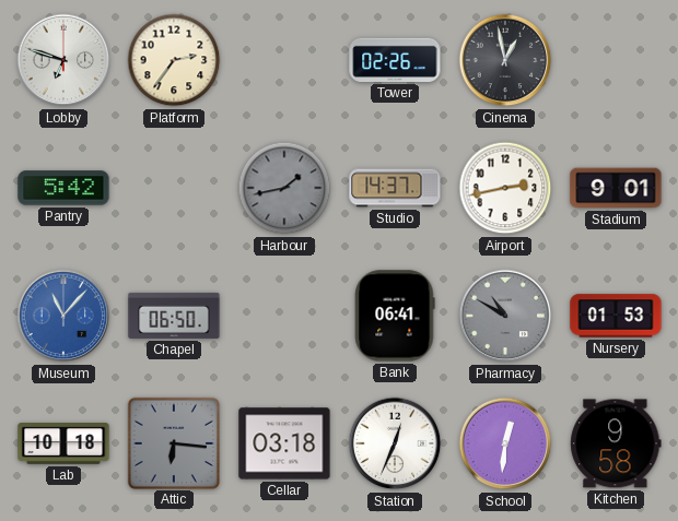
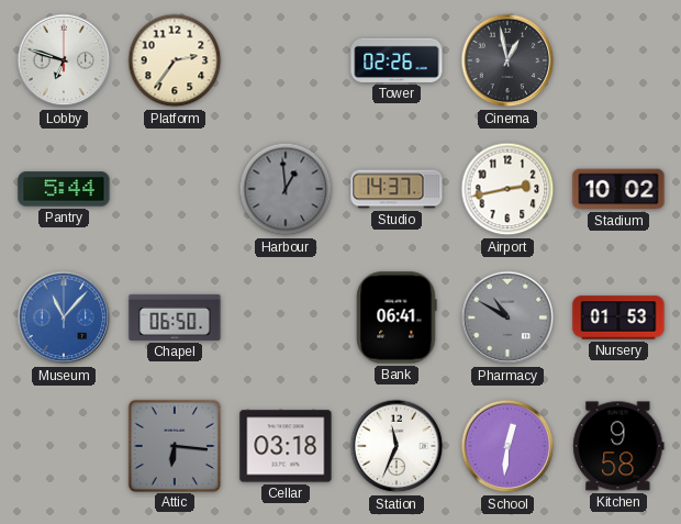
Pantry: 5:42 -> 5:44 (64, 189)
Harbour: 1:43 -> 12:59 (286, 189)
Stadium: 9:01 -> 10:02 (618, 189)
Lab: 10:18 -> none (63, 445)
Station: 12:34 -> 11:34 (397, 446)
